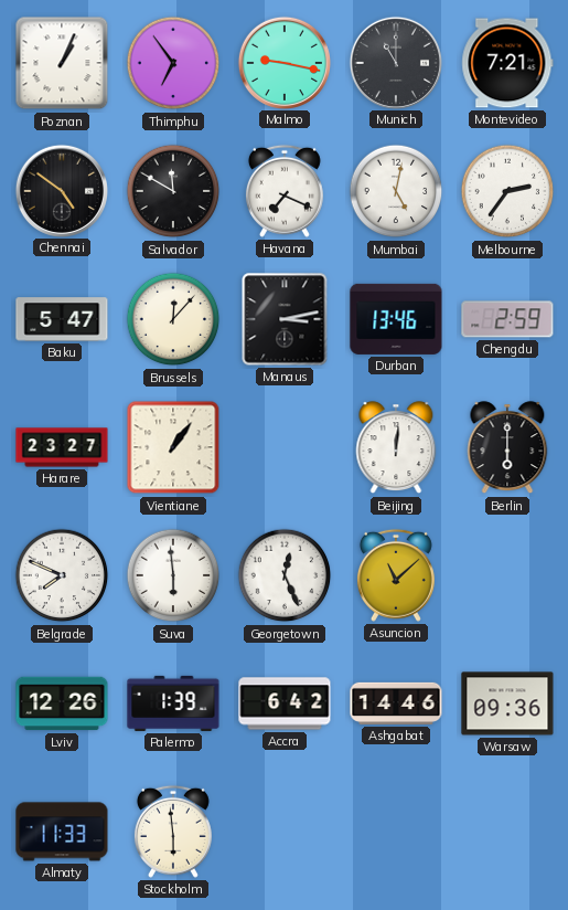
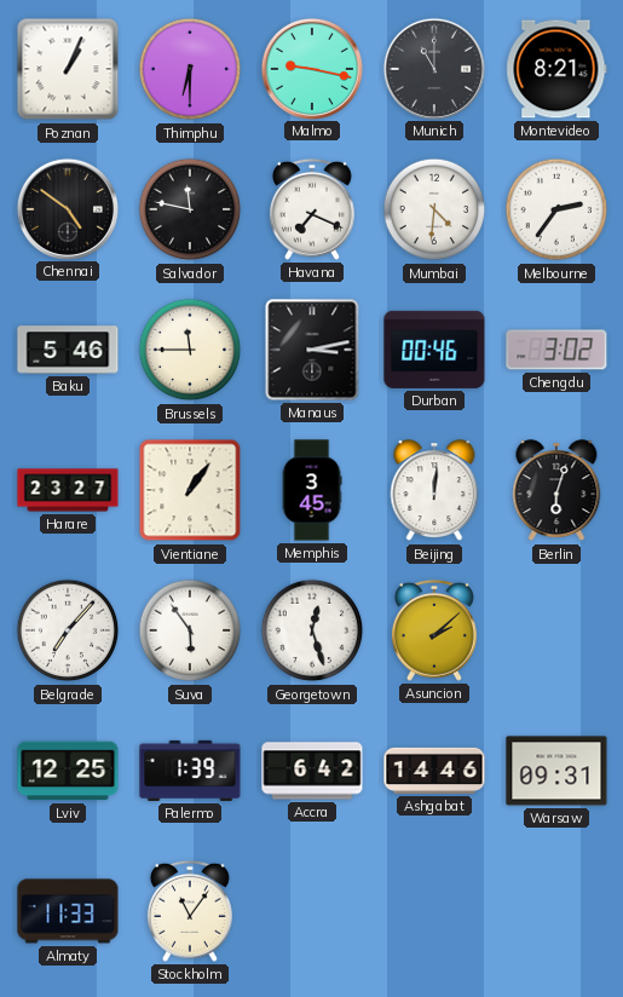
Thimphu: 6:54 -> 6:30 (190, 69)
Montevideo: 7:21 -> 8:21 (556, 69)
Salvador: 11:50 -> 11:47 (190, 209)
Mumbai: 5:02 -> 4:31 (434, 209)
Baku: 5:47 -> 5:46 (68, 350)
Brussels: 12:07 -> 11:45 (190, 350)
Durban: 13:46 -> 00:46 (434, 350)
Chengdu: 2:59 -> 3:02 (556, 350)
Memphis: none -> 3:45 (312, 490)
Berlin: 6:00 -> 6:03 (556, 491)
Belgrade: 7:49 -> 7:07 (68, 630)
Suva: 5:59 -> 5:54 (190, 630)
Georgetown: 12:26 -> 12:27 (312, 630)
Asuncion: 11:08 -> 2:08 (434, 630)
Lviv: 12:26 -> 12:25 (68, 771)
Warsaw: 09:36 -> 09:31 (556, 771)
Stockholm: 5:59 -> 11:06 (190, 911)
